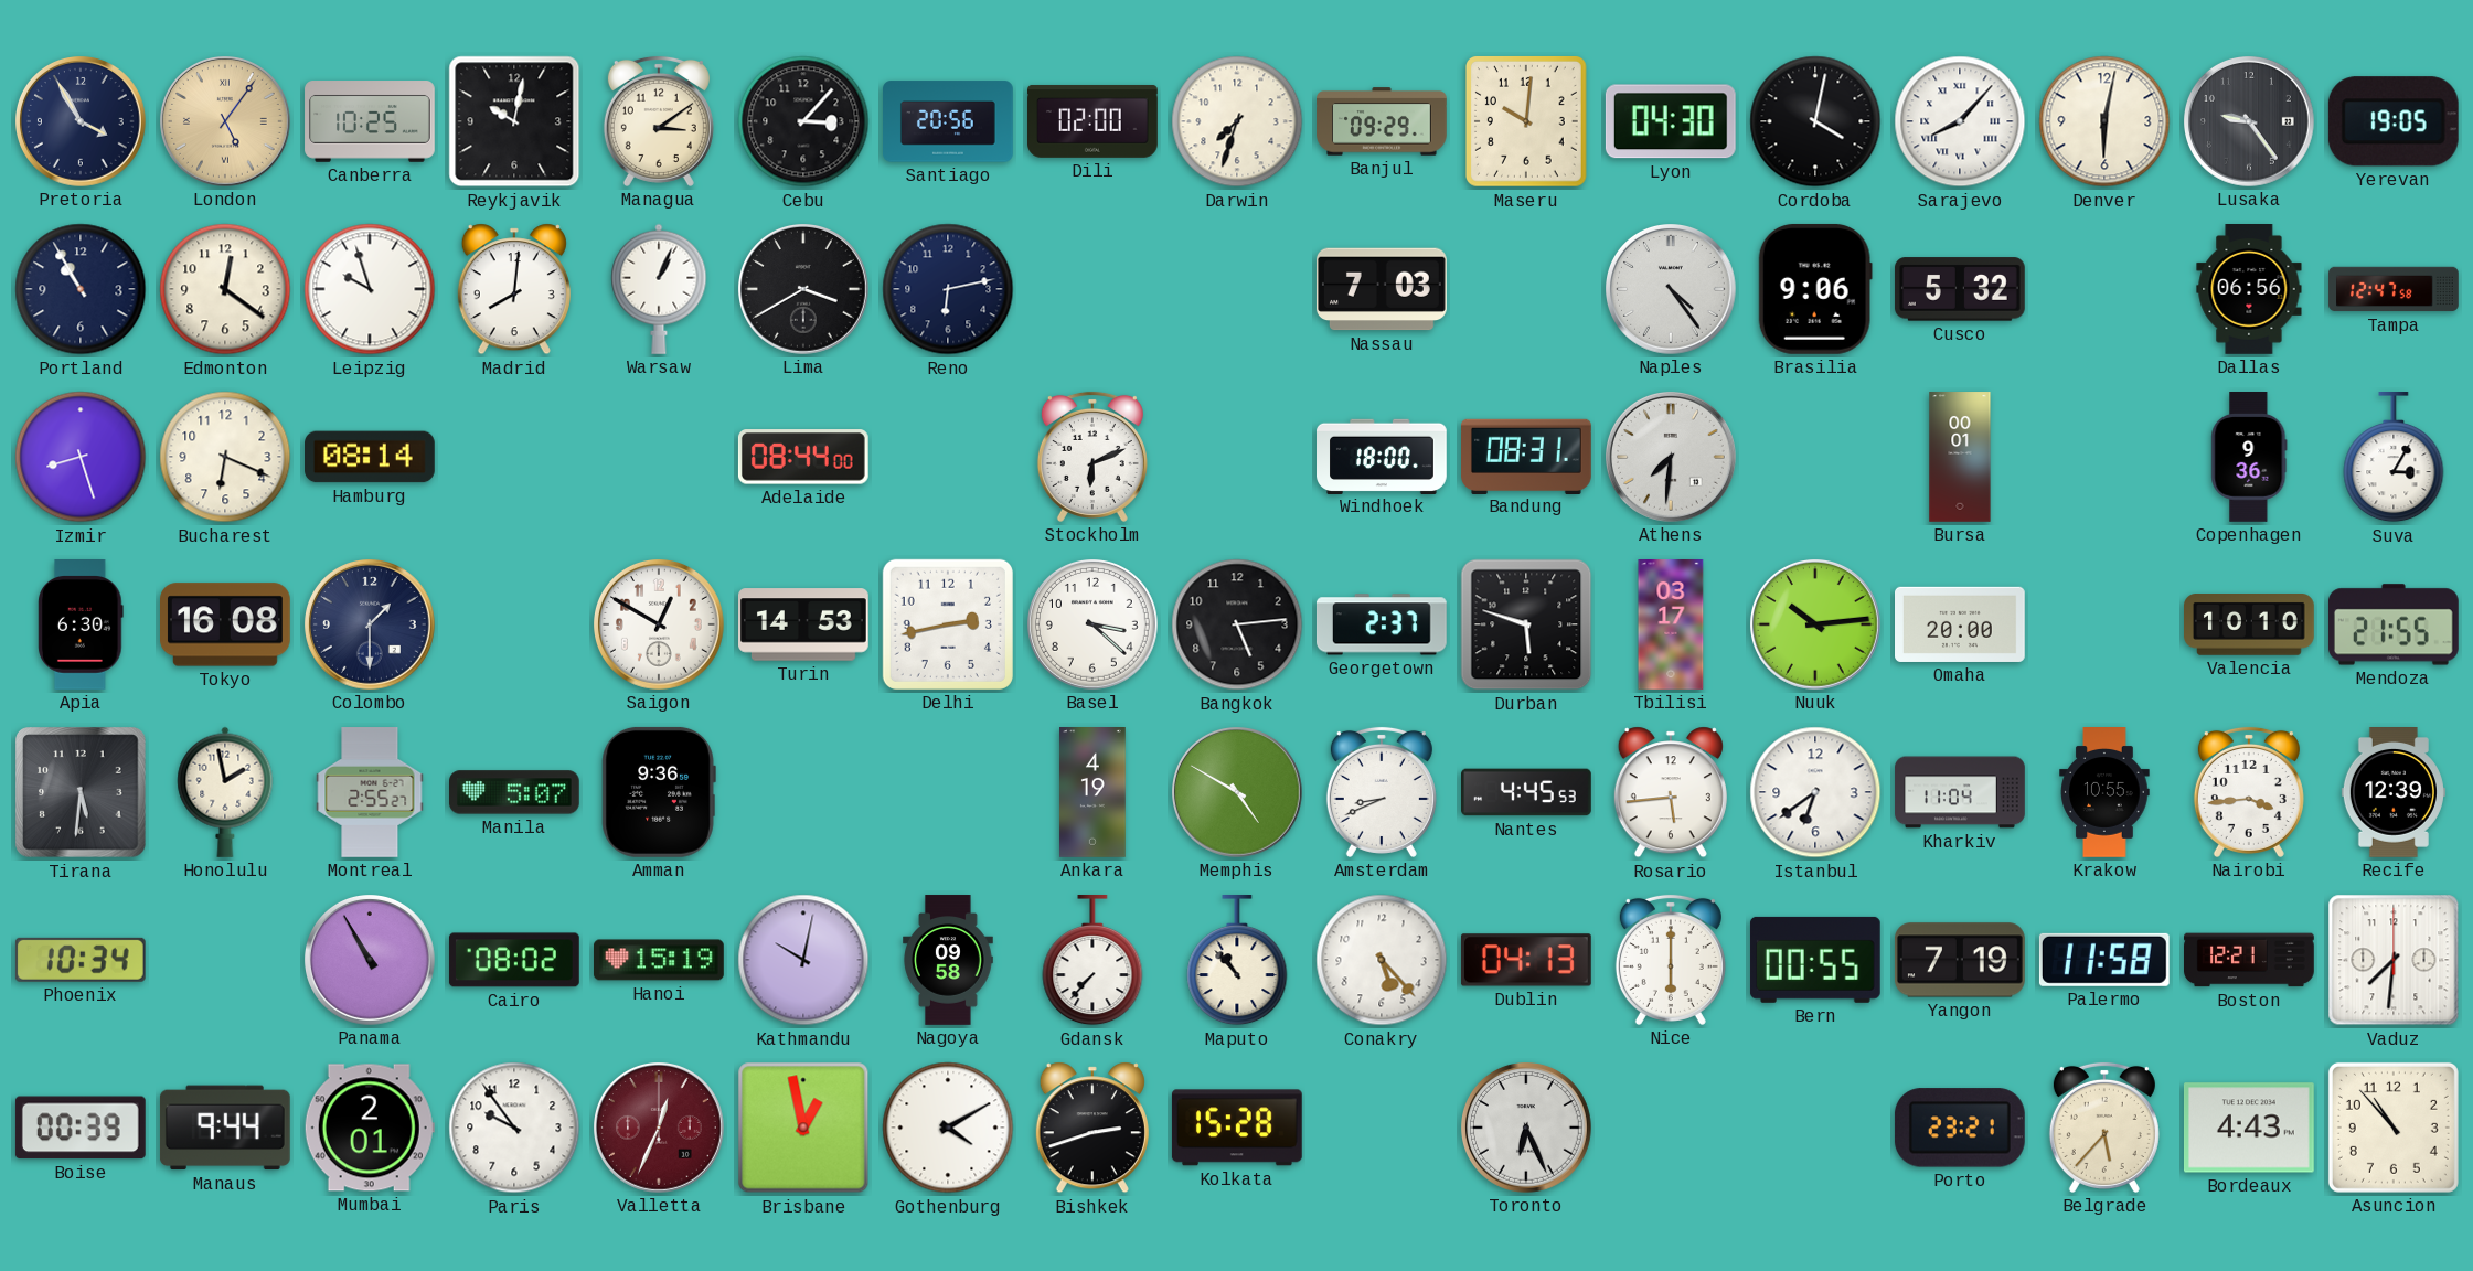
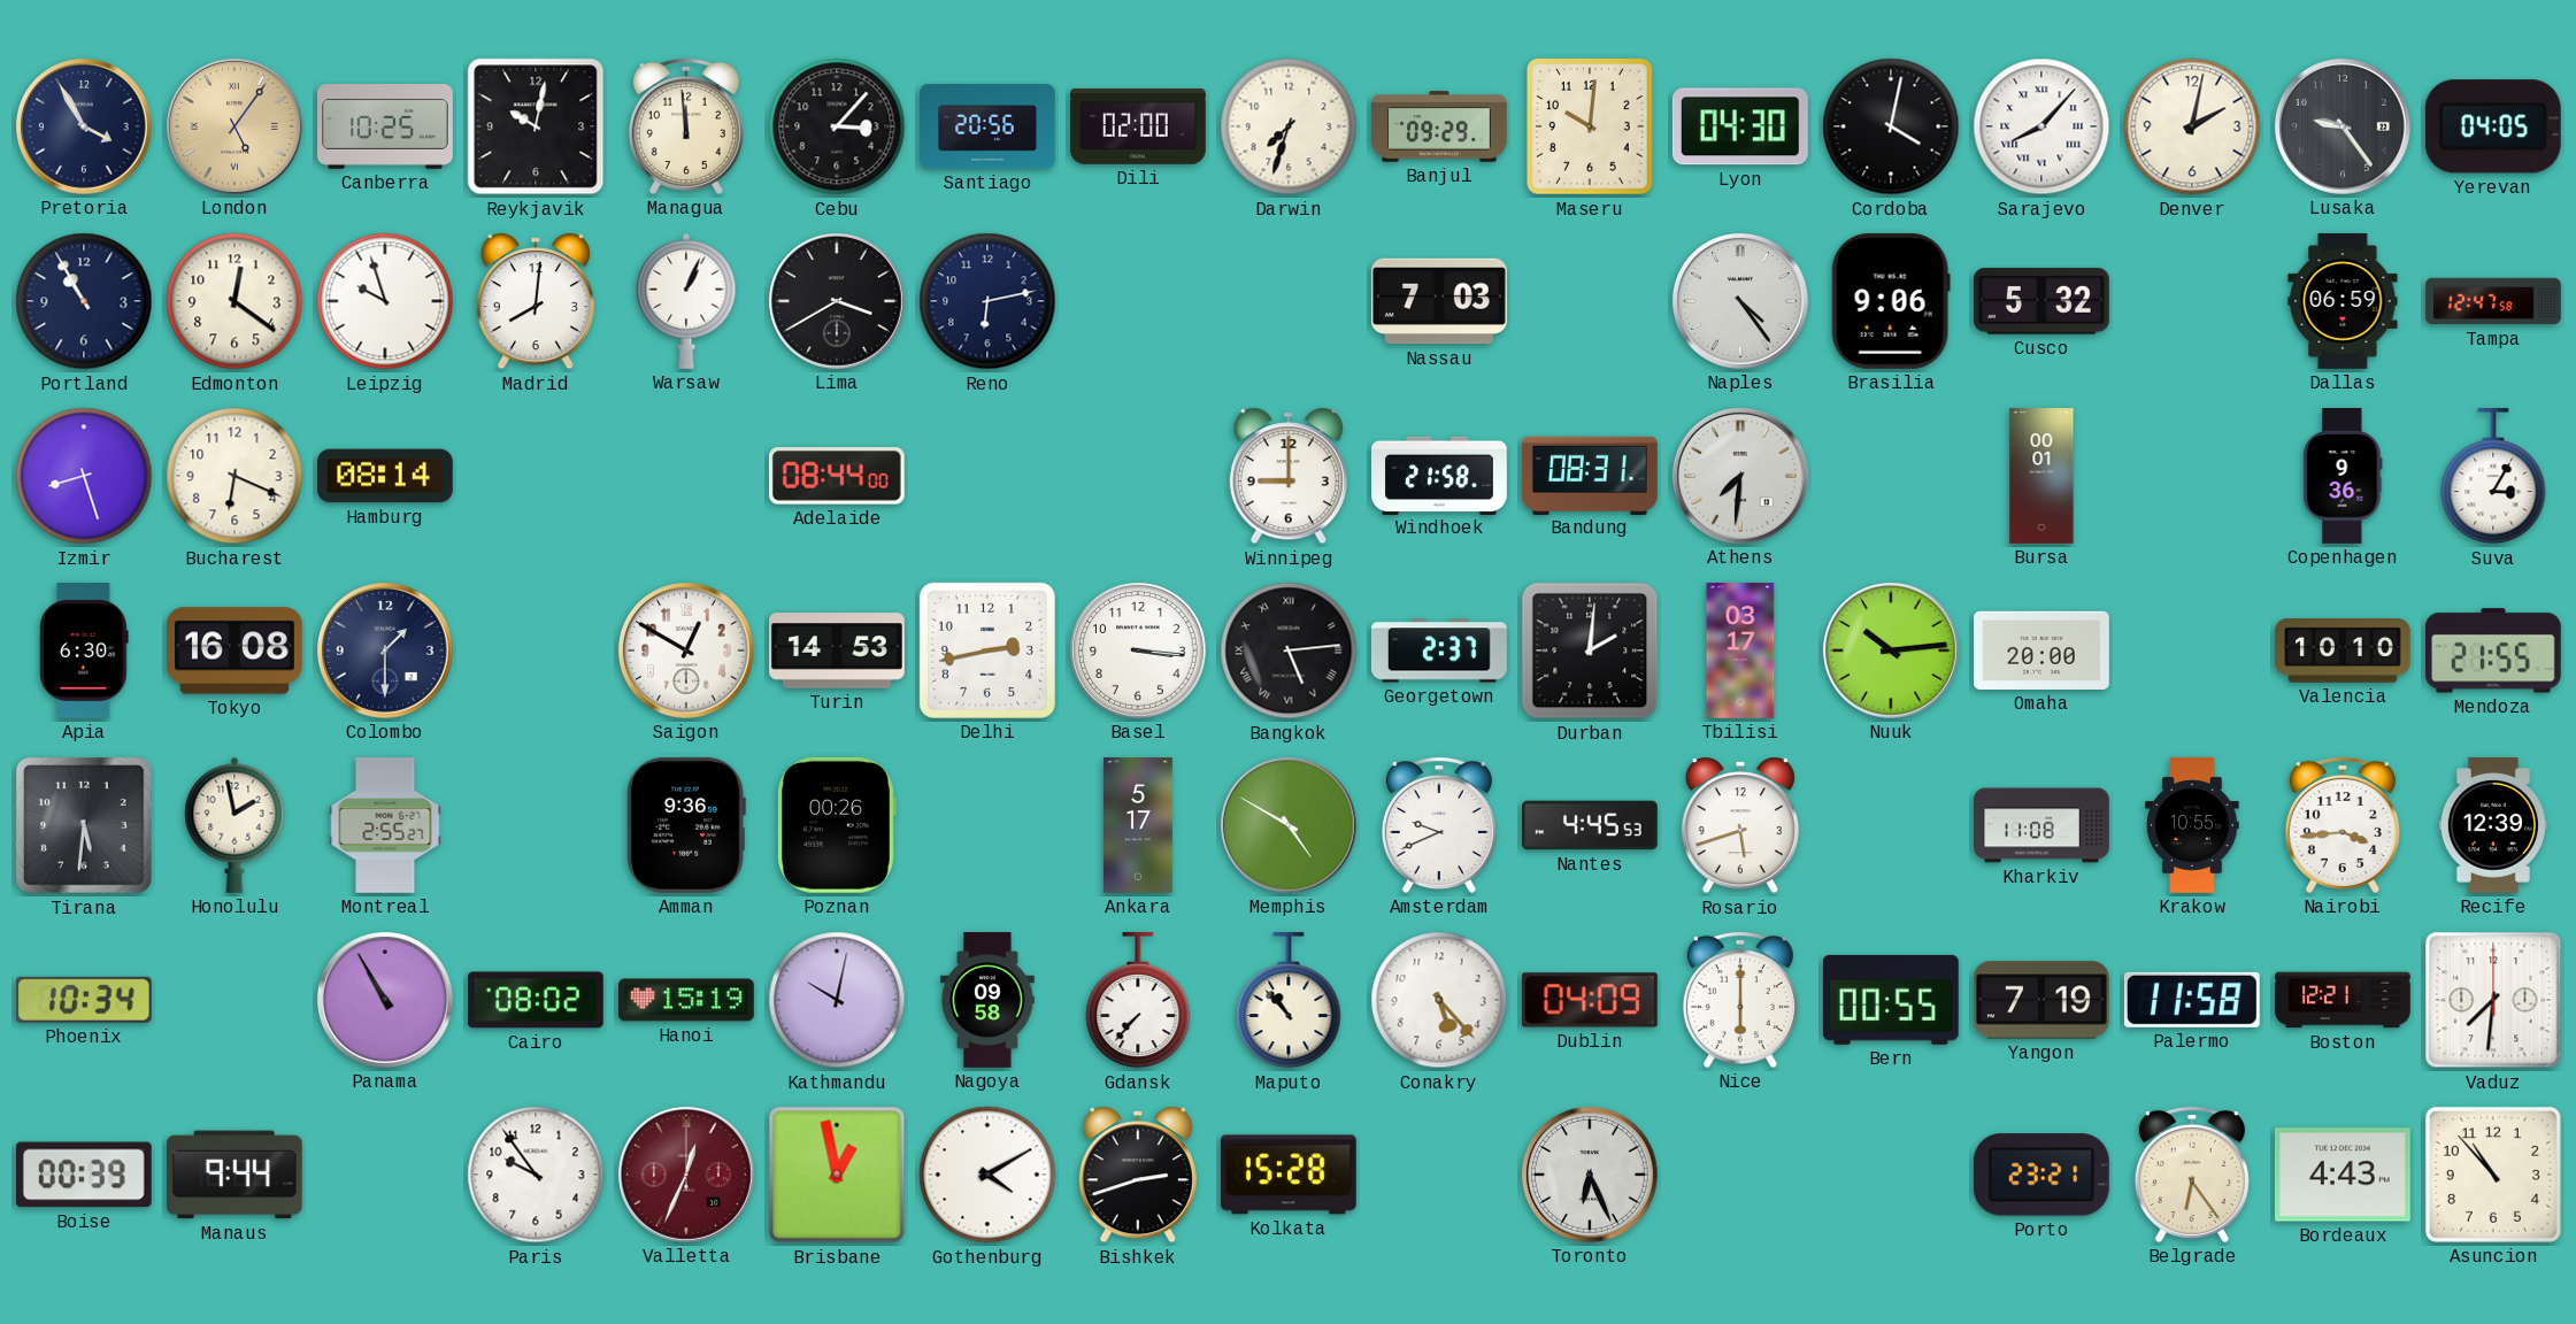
Managua: 3:09 -> 11:59 (686, 126)
Denver: 6:02 -> 2:02 (2192, 126)
Yerevan: 19:05 -> 04:05 (2493, 126)
Dallas: 06:56 -> 06:59 (2343, 302)
Stockholm: 6:11 -> none (1092, 457)
Winnipeg: none -> 9:00 (1289, 476)
Windhoek: 18:00 -> 21:58 (1440, 475)
Basel: 3:22 -> 3:16 (1139, 652)
Bangkok numerals: Arabic -> Roman (1289, 651)
Durban: 5:48 -> 2:01 (1590, 651)
Manila: 5:07 -> none (515, 792)
Poznan: none -> 00:26 (836, 825)
Ankara: 4:19 -> 5:17 (1139, 826)
Amsterdam: 8:41 -> 9:41 (1439, 825)
Rosario: 5:44 -> 5:42 (1740, 825)
Istanbul: 6:39 -> none (1815, 792)
Kharkiv: 11:04 -> 11:08 (2041, 825)
Dublin: 04:13 -> 04:09 (1590, 1000)
Mumbai: 2:01 -> none (370, 1128)
Belgrade: 5:37 -> 6:24 (2192, 1175)
